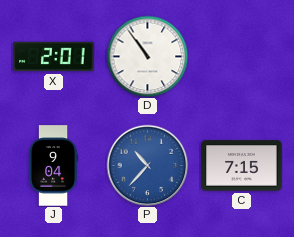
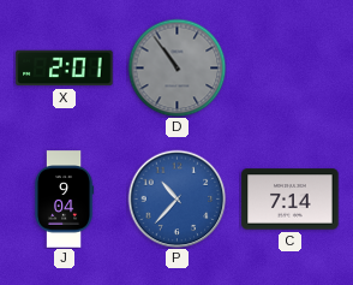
D dial: white -> grey (176, 67)
C: 7:15 -> 7:14 (291, 200)
